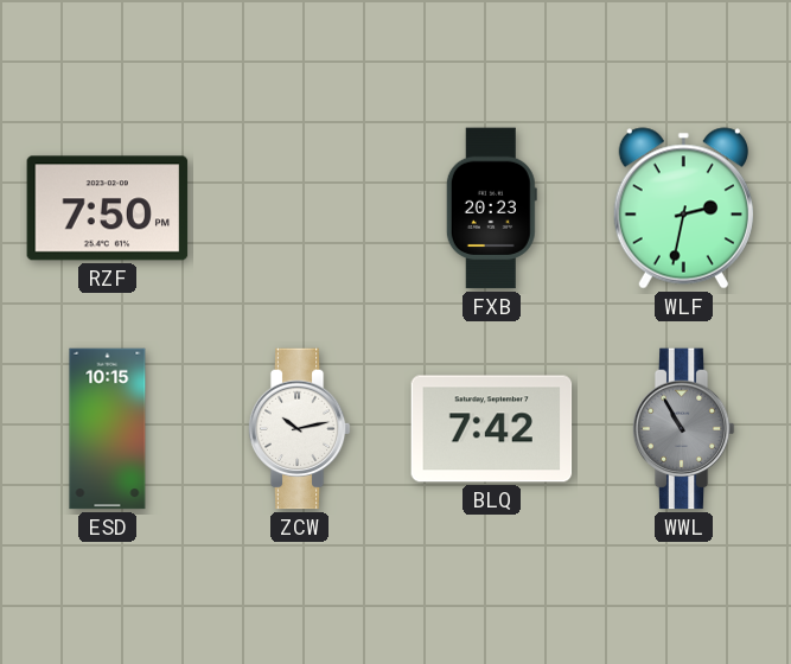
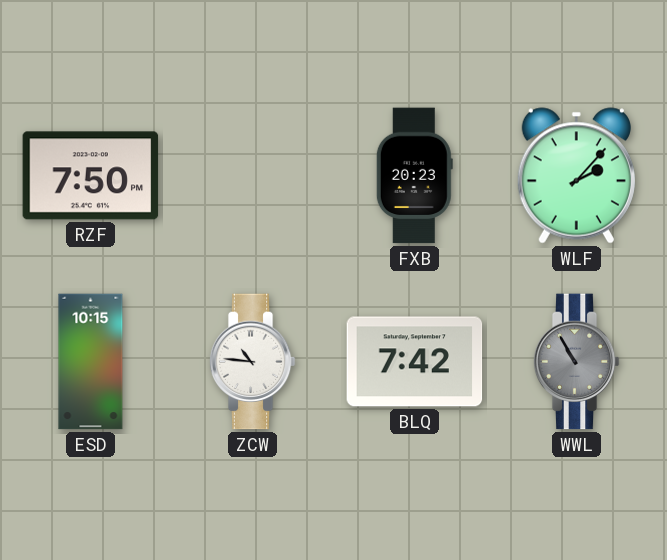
WLF: 2:32 -> 2:07 (576, 176)
ZCW: 10:13 -> 10:46 (252, 362)
